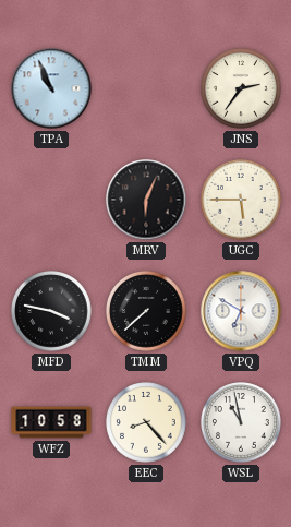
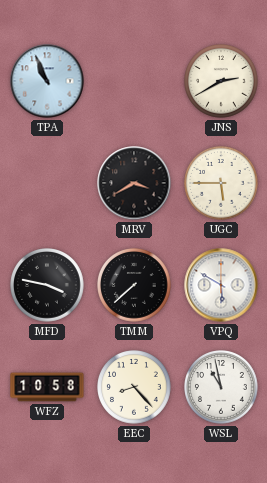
JNS: 2:36 -> 2:40 (222, 82)
MRV: 6:04 -> 3:40 (134, 183)
VPQ: 6:50 -> 5:50 (221, 285)
